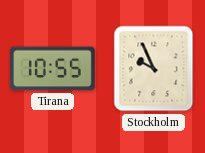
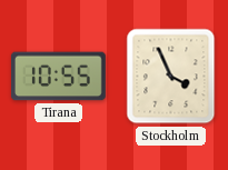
Stockholm: 9:56 -> 3:56 (171, 77)
